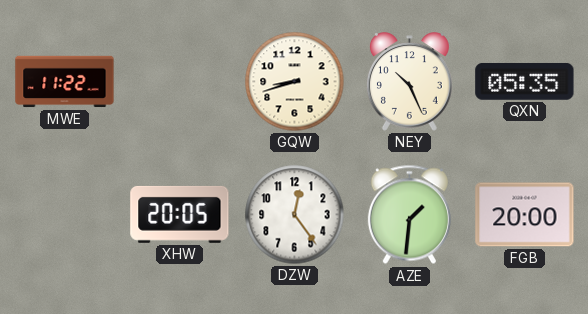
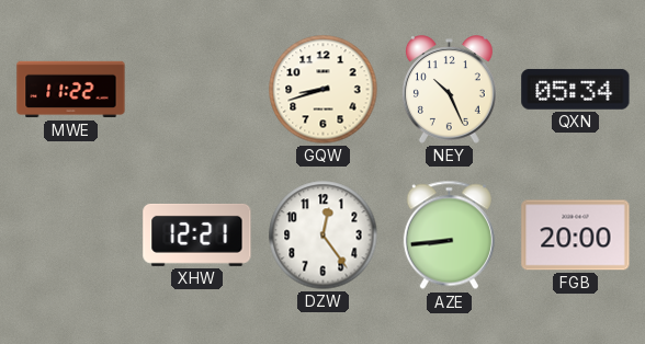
QXN: 05:35 -> 05:34 (576, 89)
XHW: 20:05 -> 12:21 (197, 234)
AZE: 1:31 -> 8:44 (449, 236)
